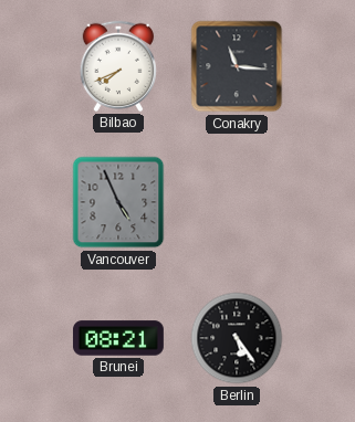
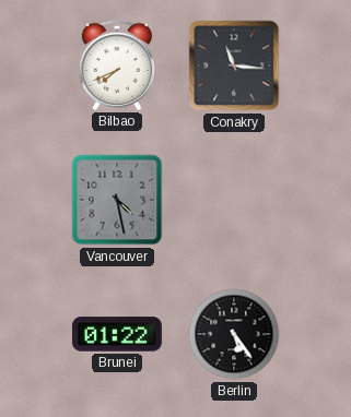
Vancouver: 4:56 -> 4:28 (117, 200)
Brunei: 08:21 -> 01:22 (117, 334)
